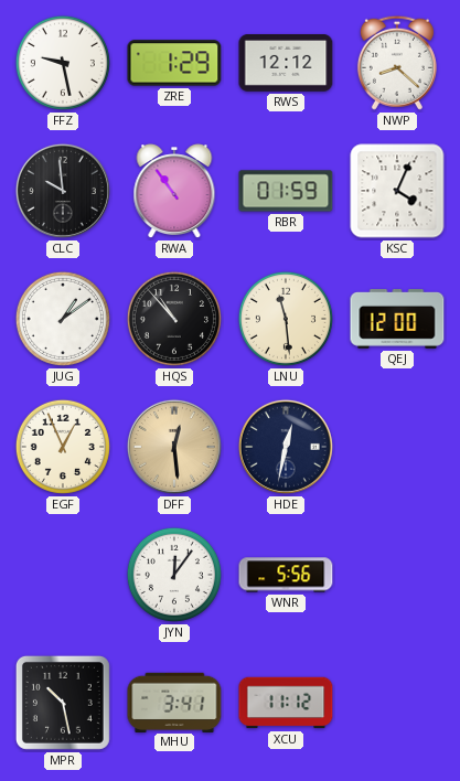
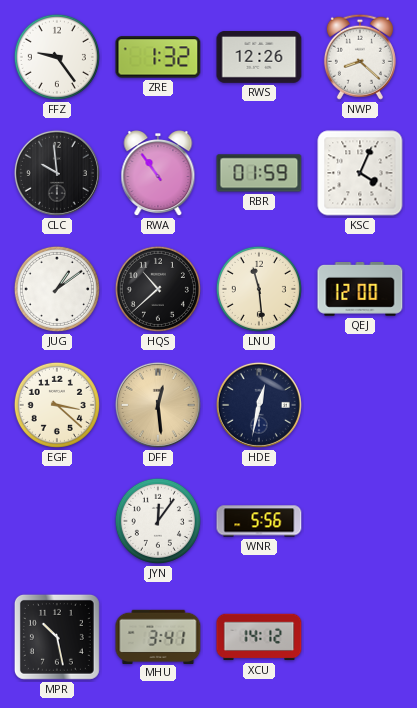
FFZ: 9:28 -> 9:24 (57, 57)
ZRE: 1:29 -> 1:32 (158, 57)
RWS: 12:12 -> 12:26 (259, 58)
HQS: 10:53 -> 10:38 (158, 289)
EGF: 12:56 -> 3:22 (57, 405)
XCU: 11:12 -> 14:12 (259, 637)
